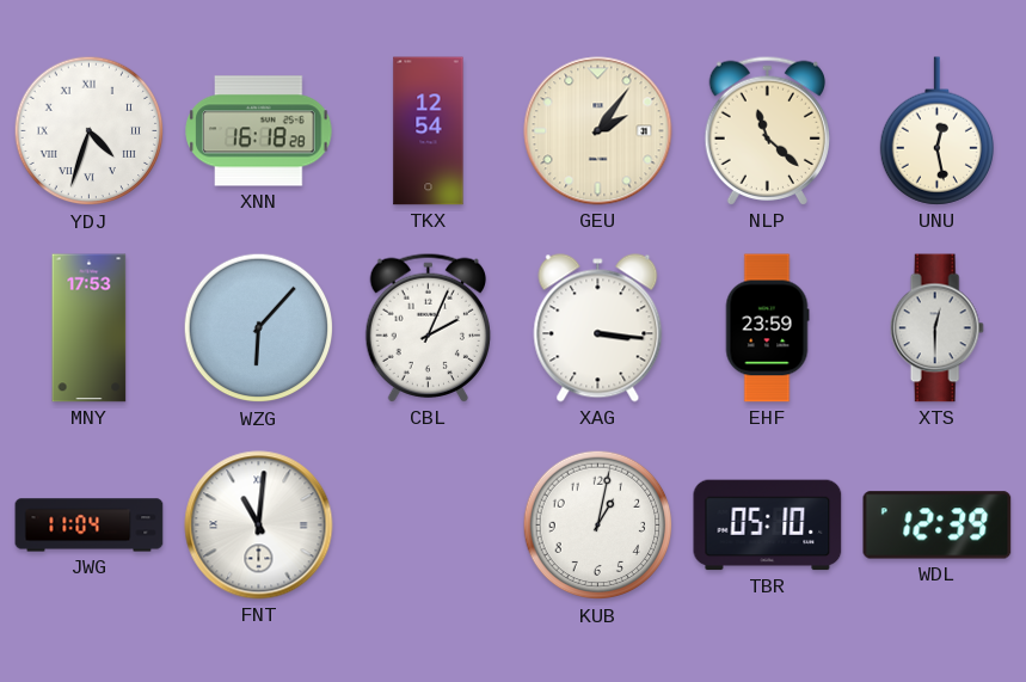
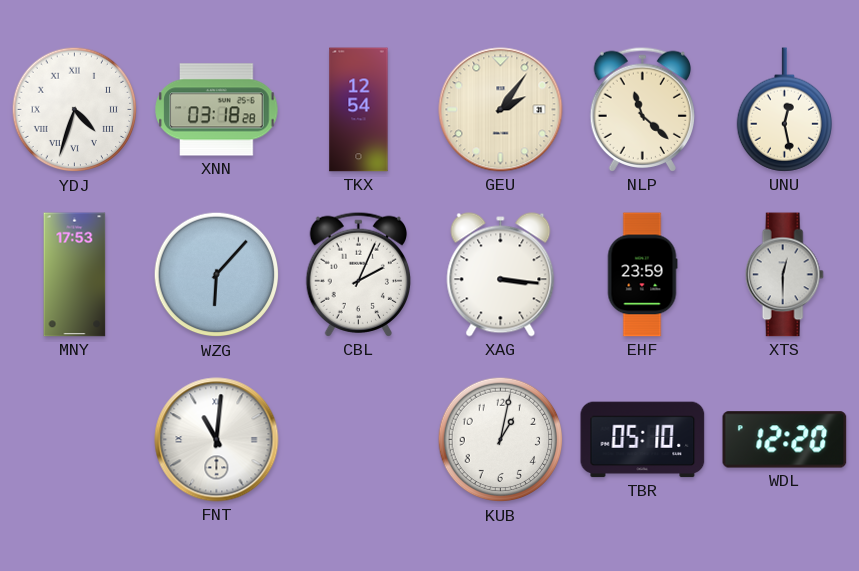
XNN: 16:18 -> 03:18 (217, 110)
JWG: 11:04 -> none (90, 526)
WDL: 12:39 -> 12:20 (785, 440)
